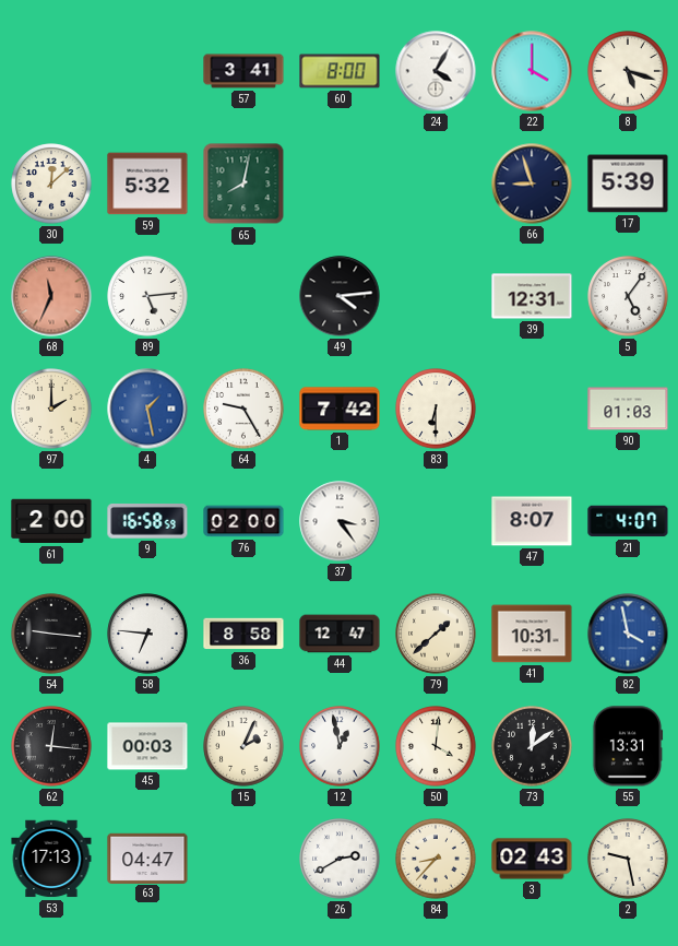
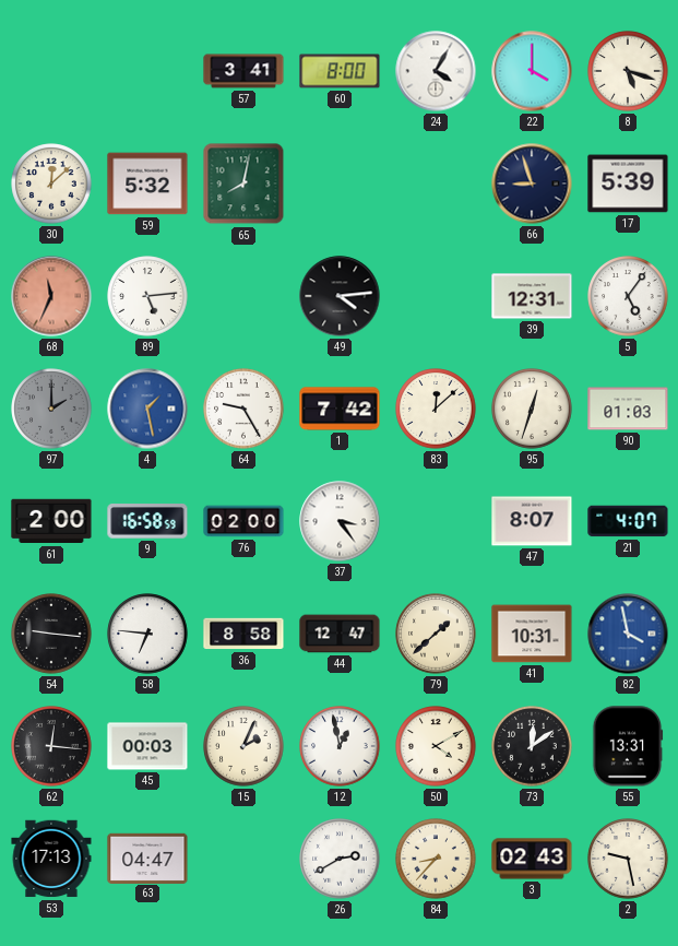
97 dial: cream -> grey (51, 409)
83: 6:30 -> 12:08 (436, 409)
95: none -> 12:33 (532, 409)
50: 4:01 -> 4:10 (436, 746)
